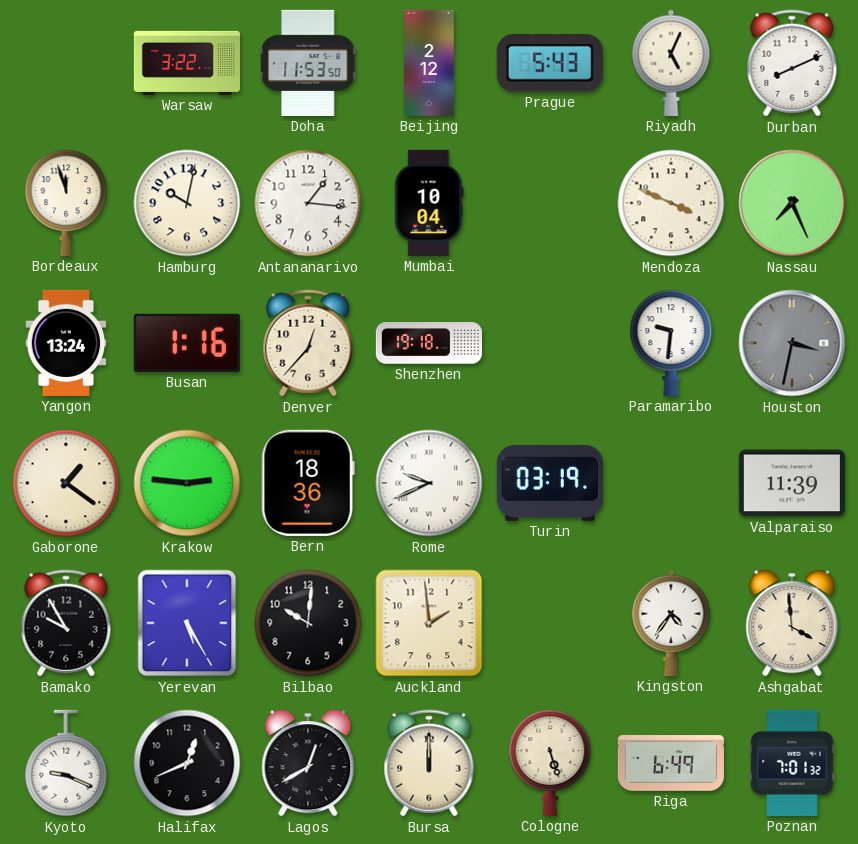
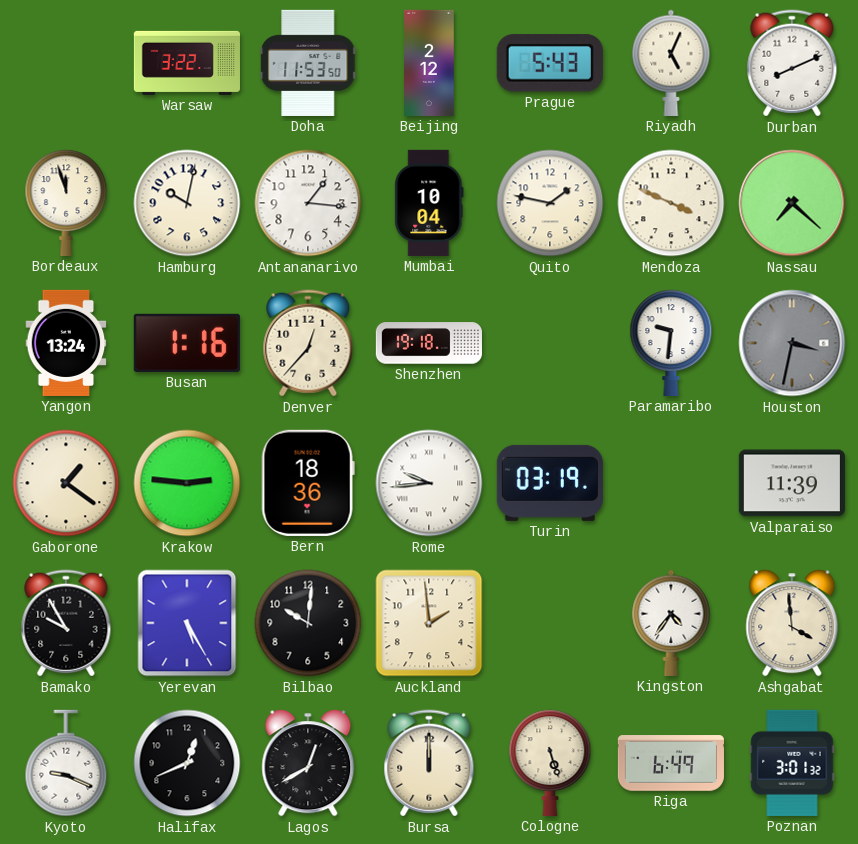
Quito: none -> 1:47 (550, 203)
Nassau: 7:26 -> 7:22 (792, 203)
Rome: 9:41 -> 9:44 (429, 483)
Poznan: 7:01 -> 3:01 (792, 763)
